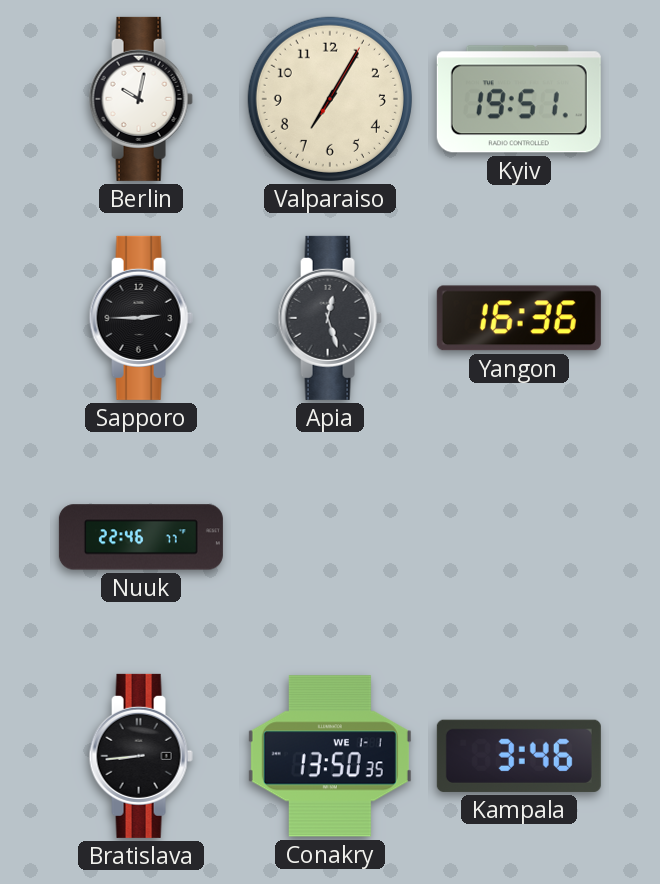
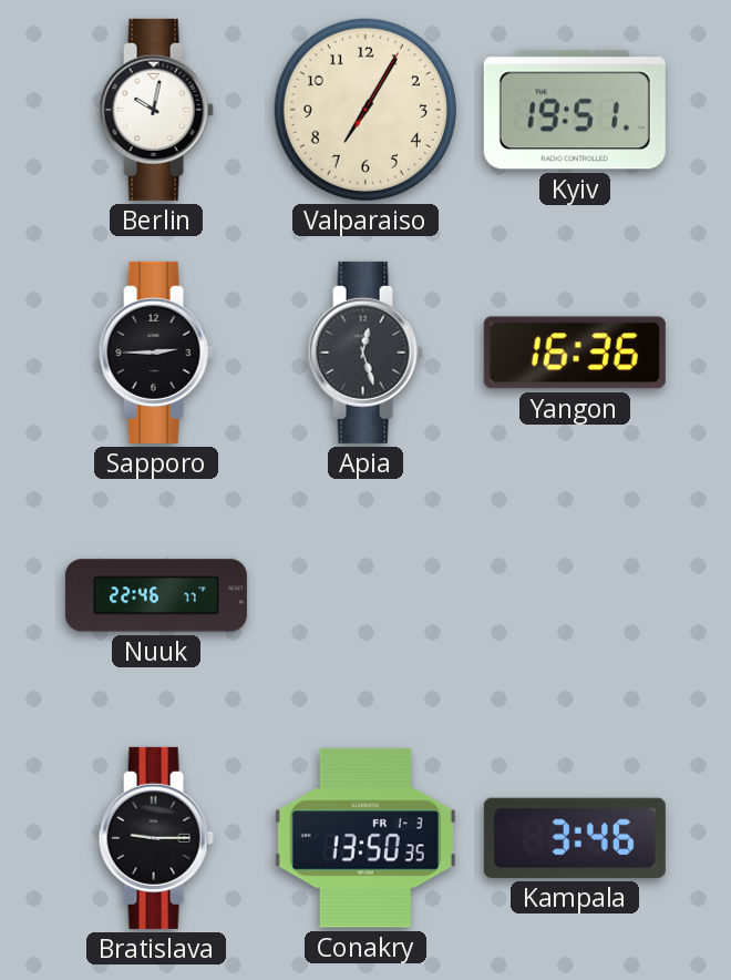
Bratislava: 8:44 -> 9:15 (156, 838)
Conakry date: WE 1-1 -> FR 1-3 (365, 838)
